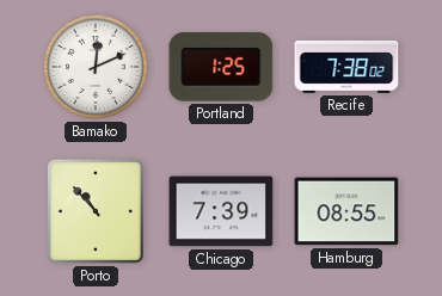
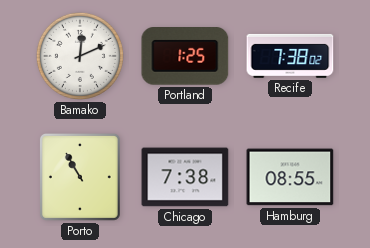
Porto: 10:53 -> 10:55 (80, 177)
Chicago: 7:39 -> 7:38 (185, 177)
